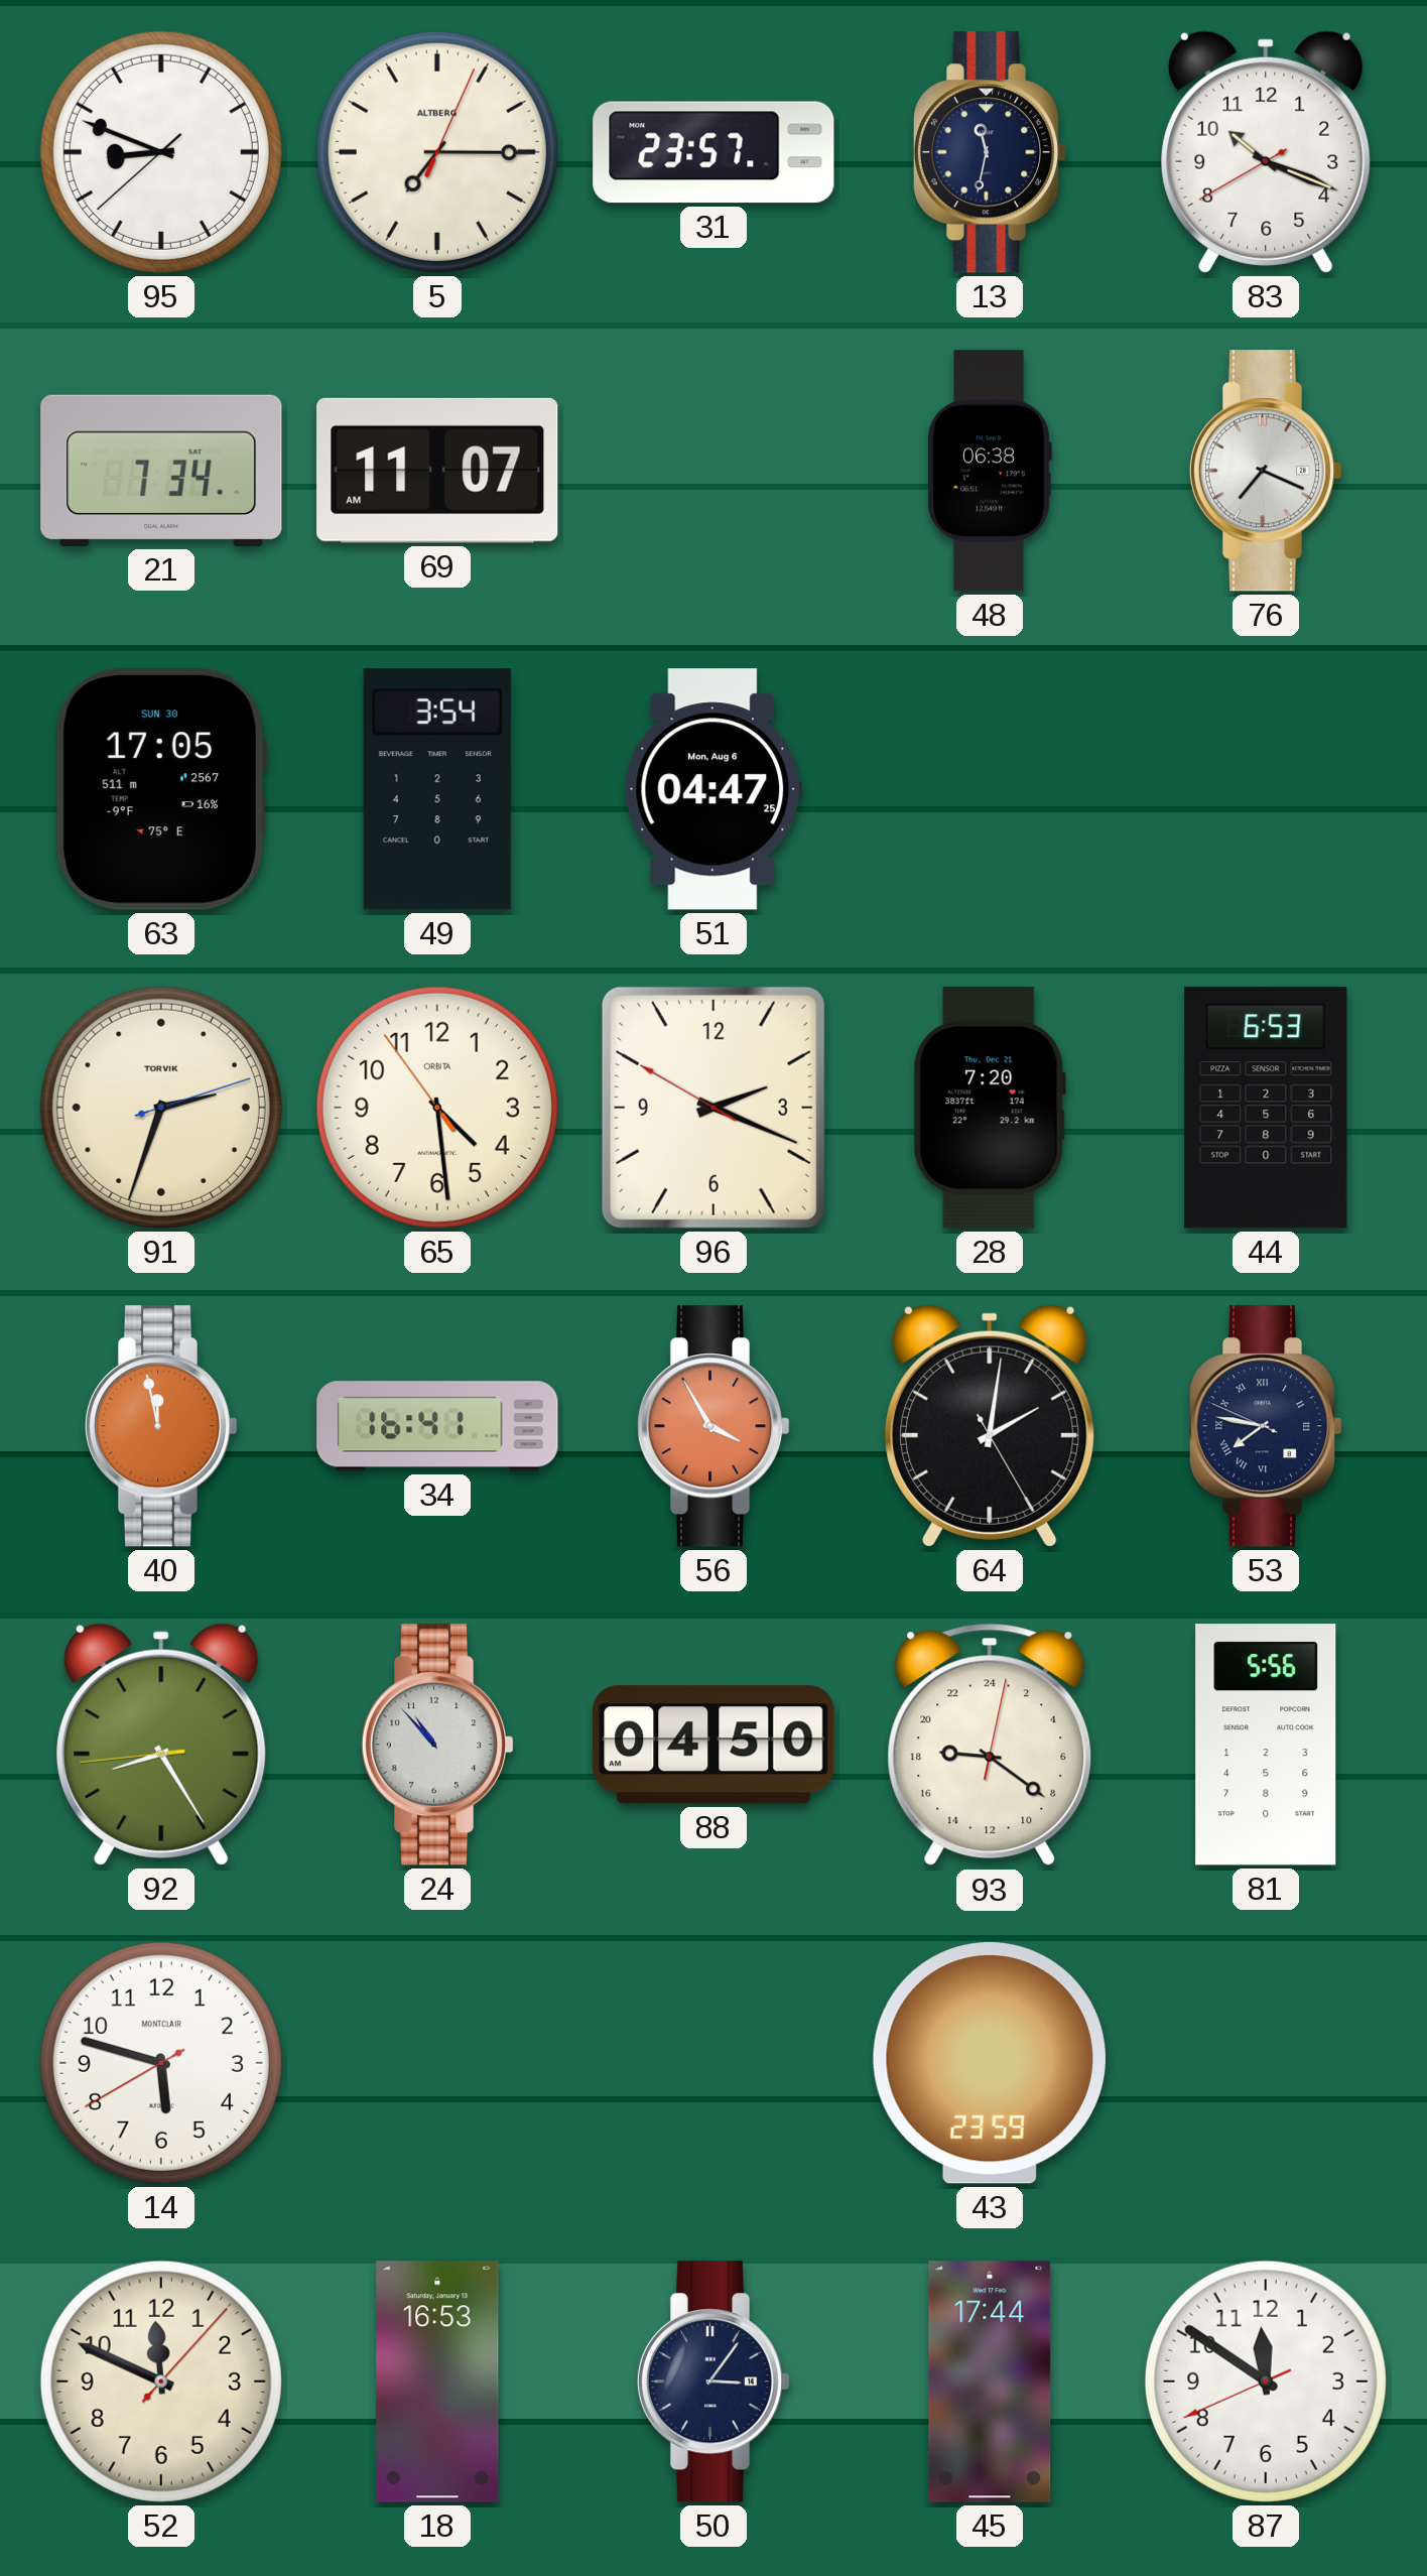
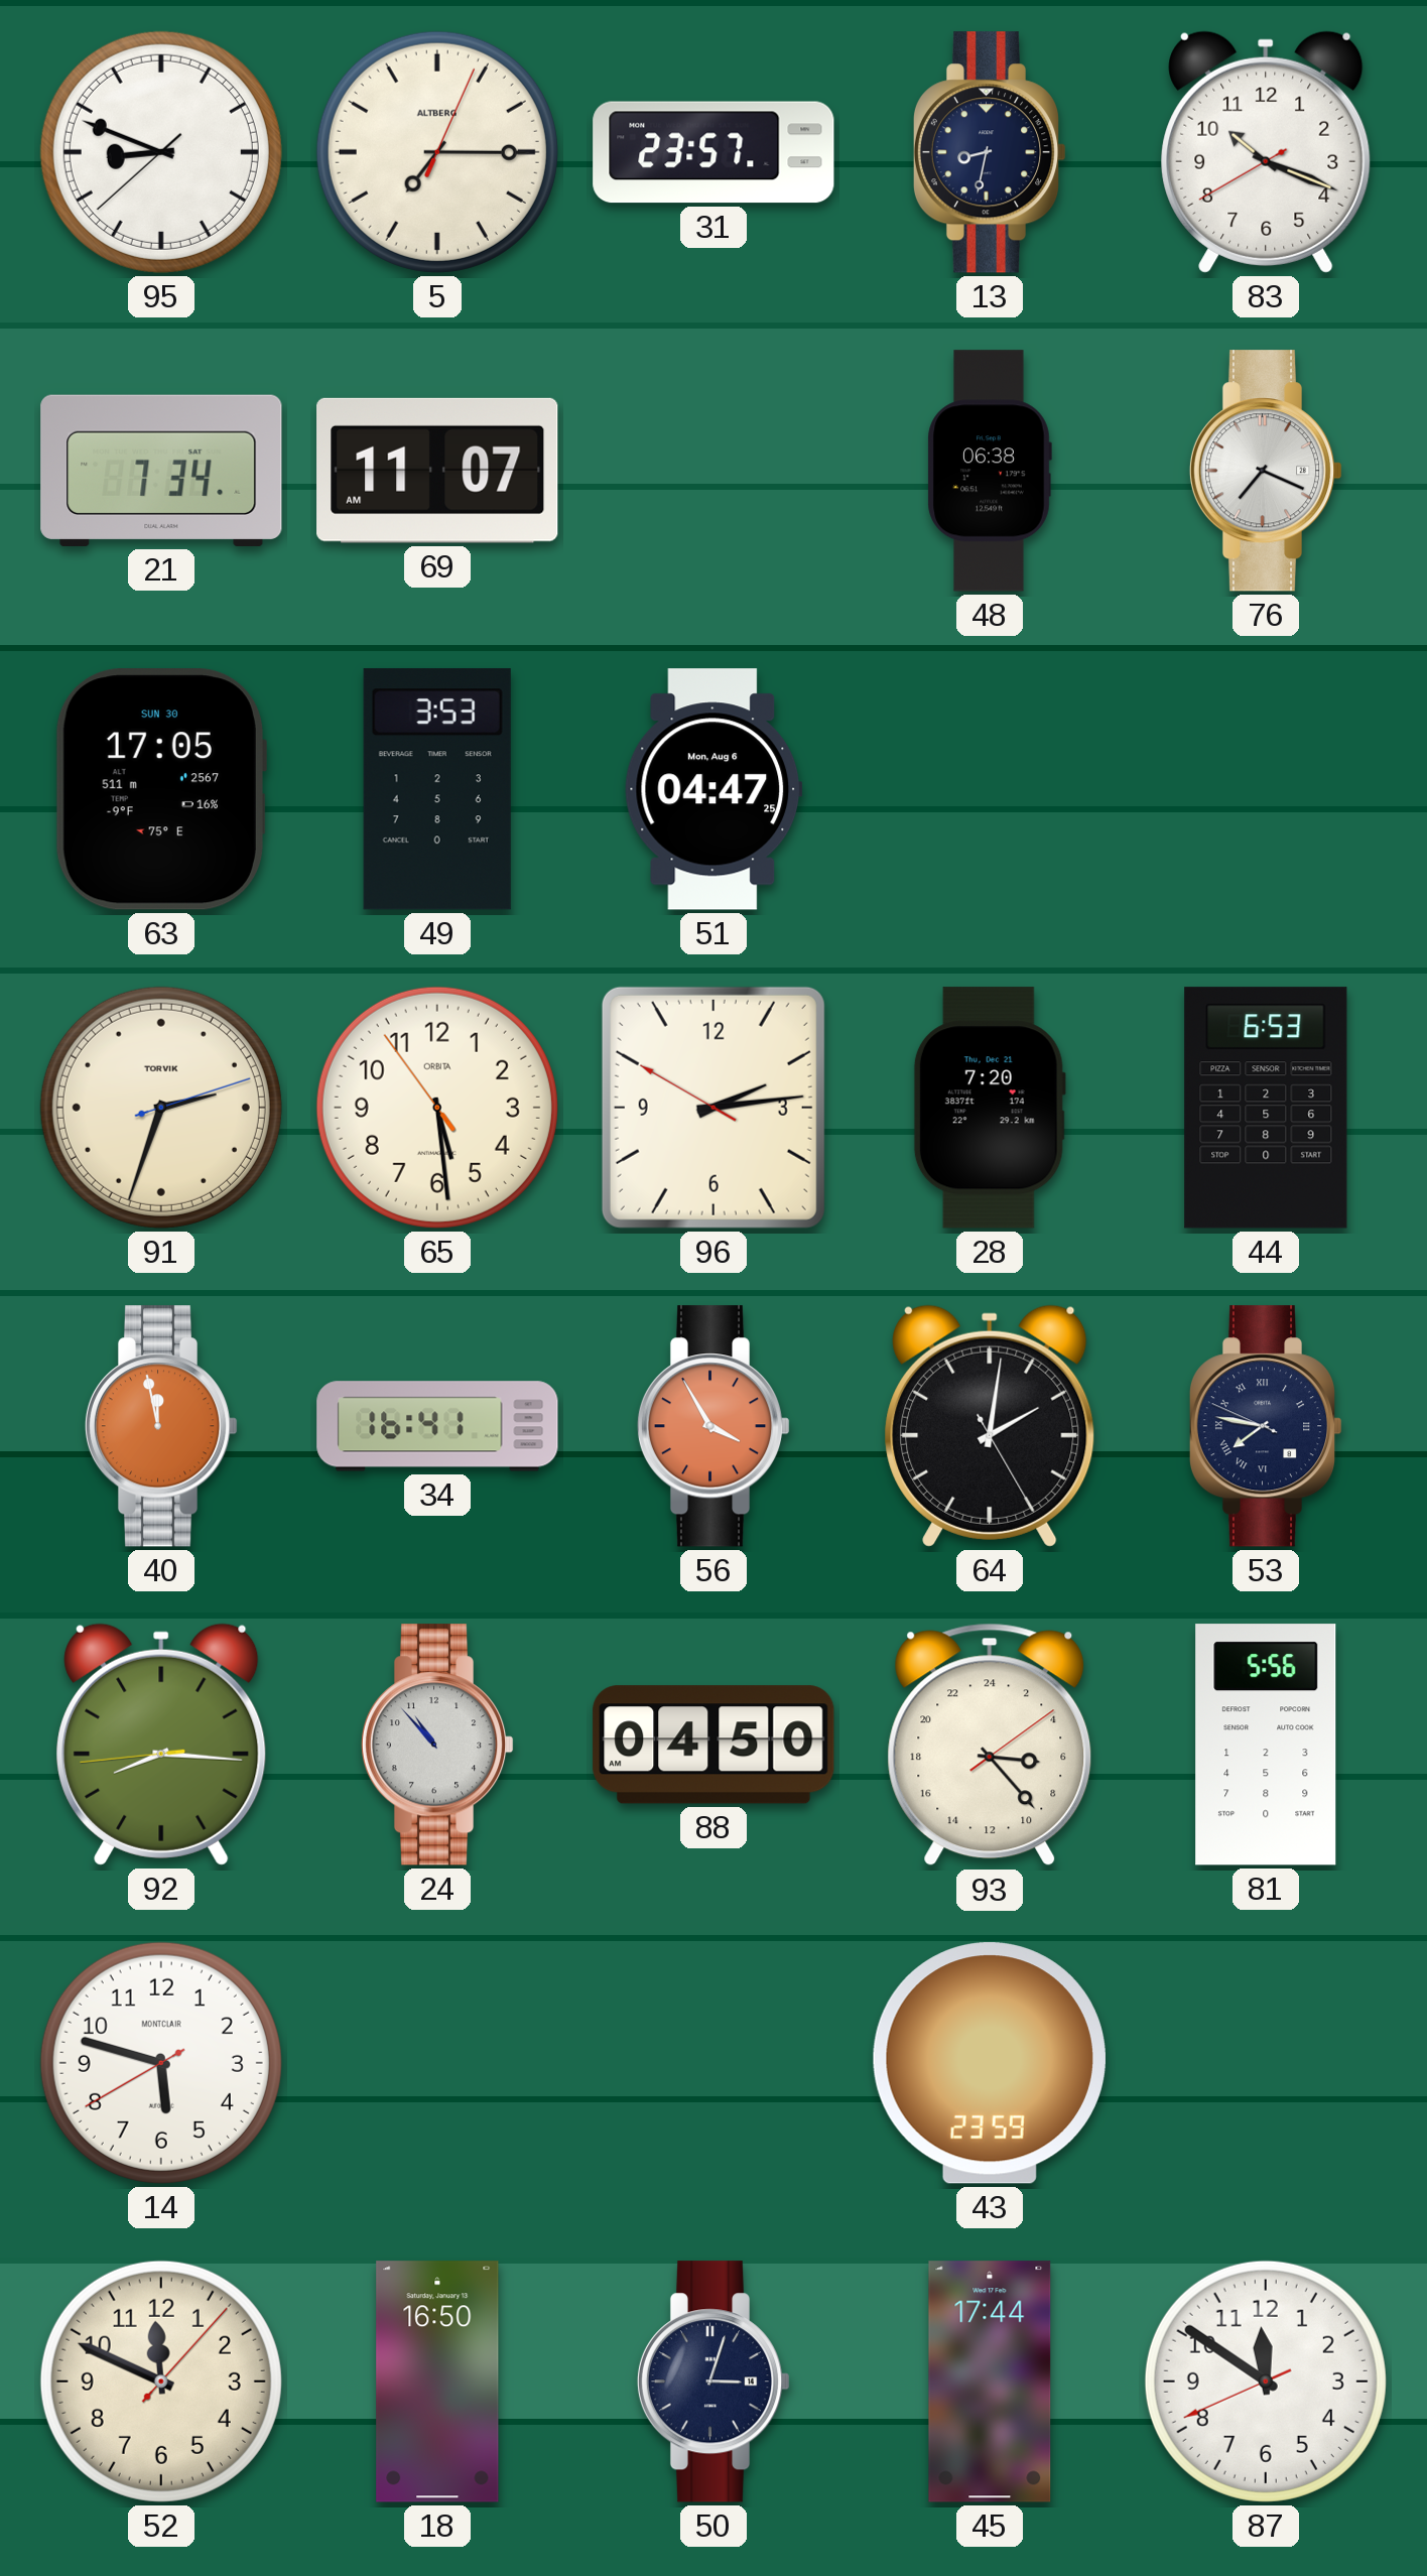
13: 11:32 -> 8:32 (990, 152)
49: 3:54 -> 3:53 (437, 789)
65: 4:28 -> 5:28 (437, 1108)
96: 2:18 -> 2:13 (713, 1108)
92: 8:24 -> 8:15 (161, 1745)
93: 18:21 -> 6:23 (990, 1745)
18: 16:53 -> 16:50 (437, 2381)
50: 3:06 -> 3:03 (713, 2381)
